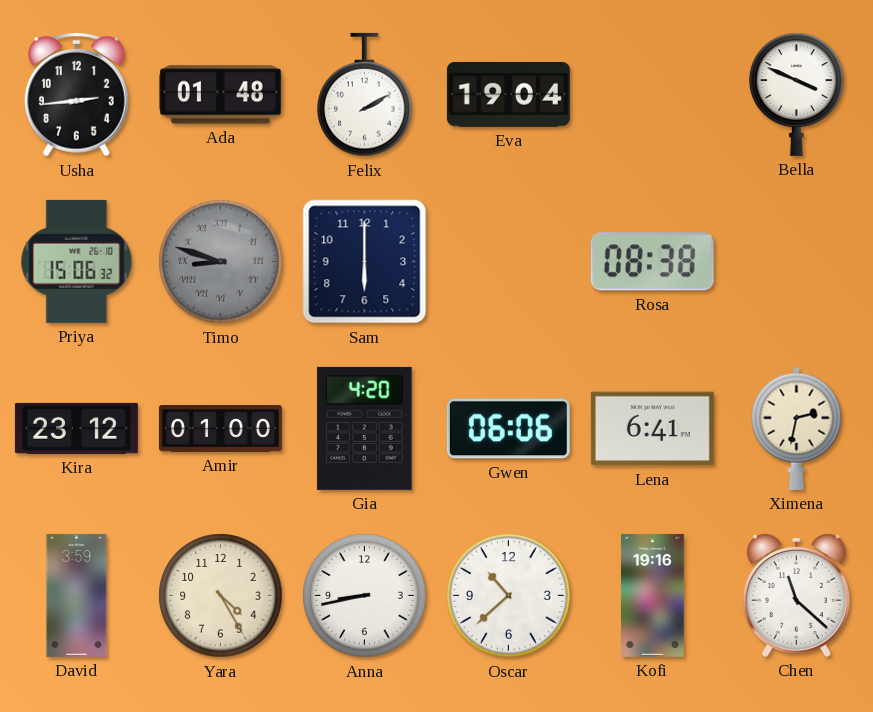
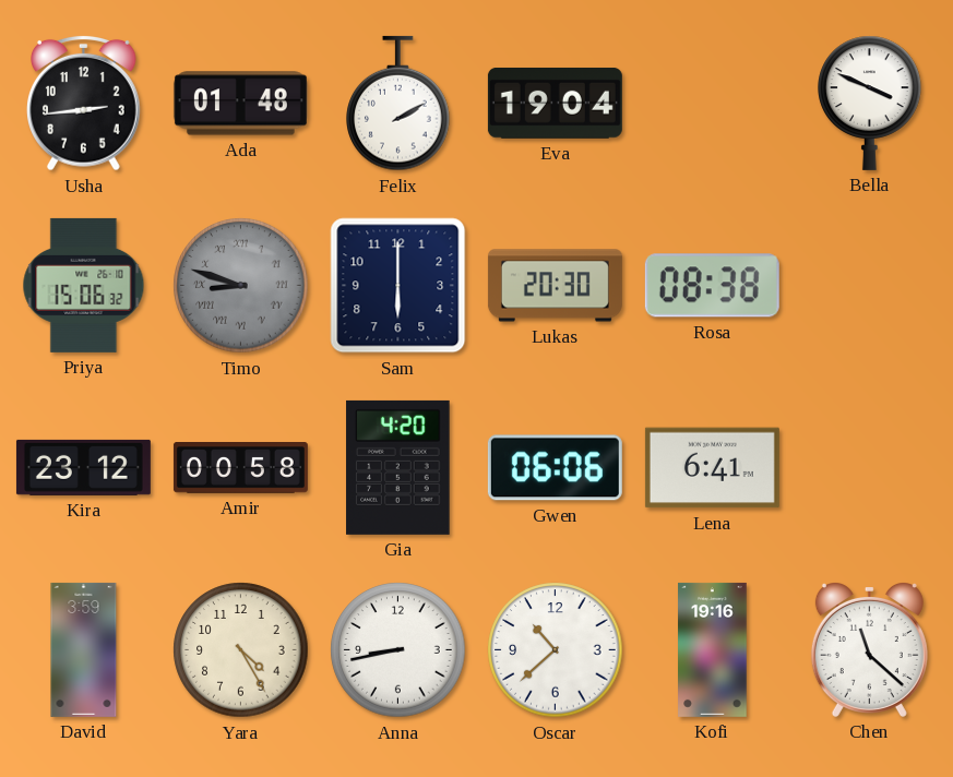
Lukas: none -> 20:30 (555, 286)
Amir: 01:00 -> 00:58 (240, 468)
Ximena: 2:32 -> none (797, 428)
